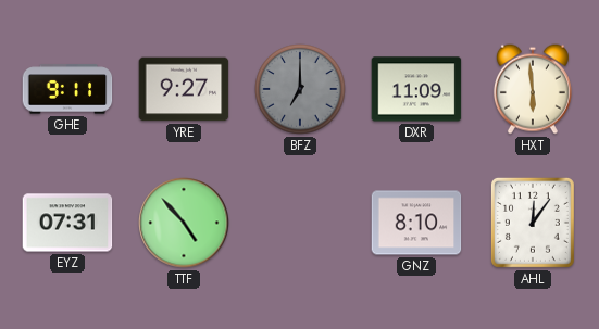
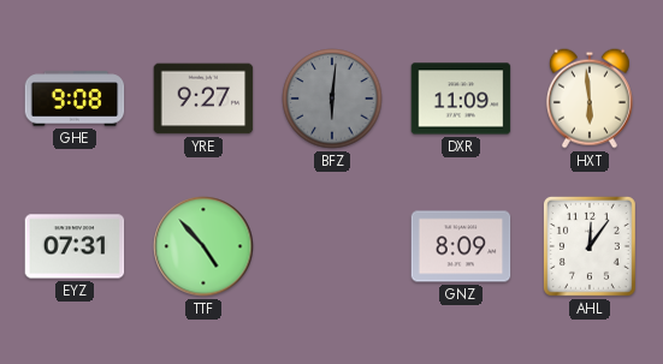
GHE: 9:11 -> 9:08 (75, 99)
BFZ: 7:00 -> 6:01 (332, 99)
GNZ: 8:10 -> 8:09 (461, 246)
